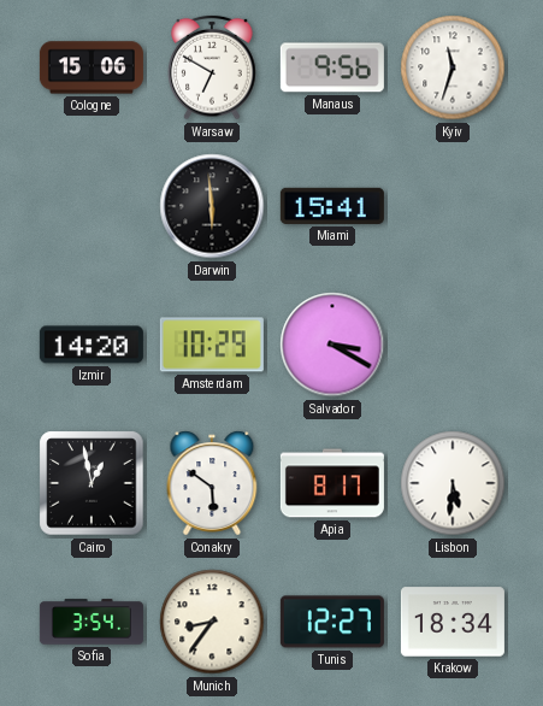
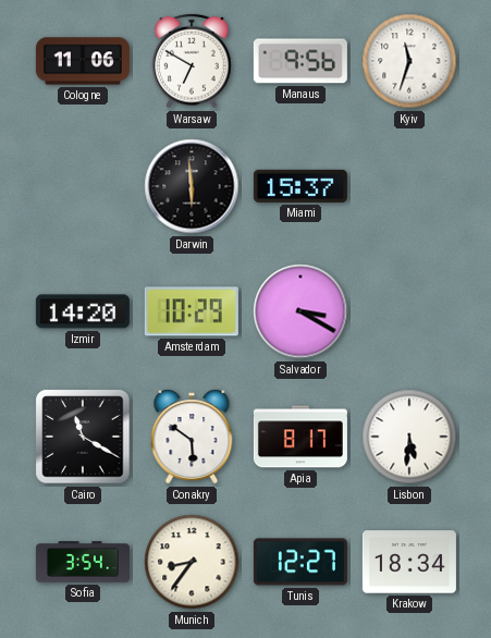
Cologne: 15:06 -> 11:06 (83, 61)
Miami: 15:41 -> 15:37 (300, 186)
Cairo: 12:58 -> 11:20 (83, 437)
